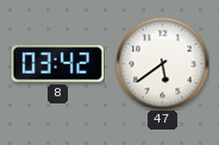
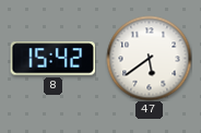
8: 03:42 -> 15:42 (52, 59)
